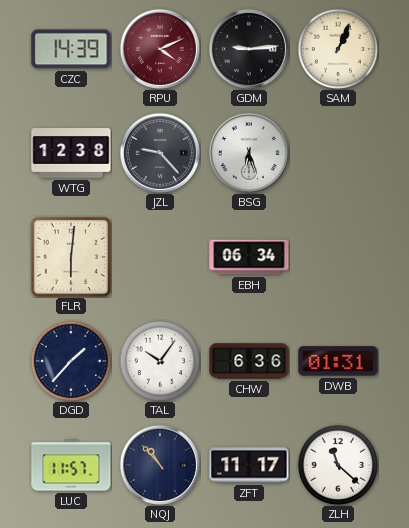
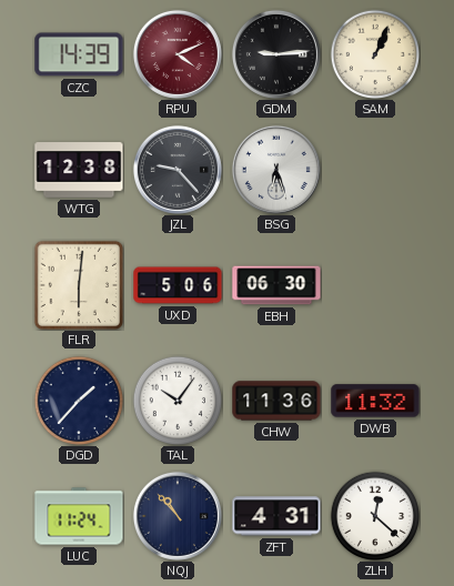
UXD: none -> 5:06 (178, 285)
EBH: 06:34 -> 06:30 (276, 285)
CHW: 6:36 -> 11:36 (276, 401)
DWB: 01:31 -> 11:32 (375, 401)
LUC: 11:57 -> 11:24 (79, 516)
ZFT: 11:17 -> 4:31 (276, 516)
ZLH: 11:22 -> 12:22 (375, 516)
